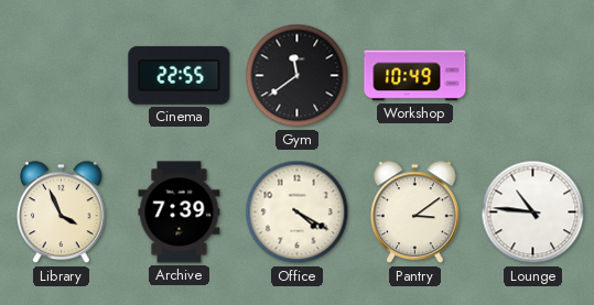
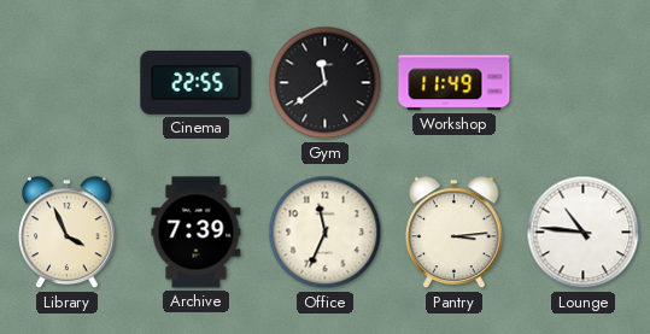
Workshop: 10:49 -> 11:49 (455, 83)
Office: 4:20 -> 11:34 (326, 233)
Pantry: 3:09 -> 3:14 (455, 233)
